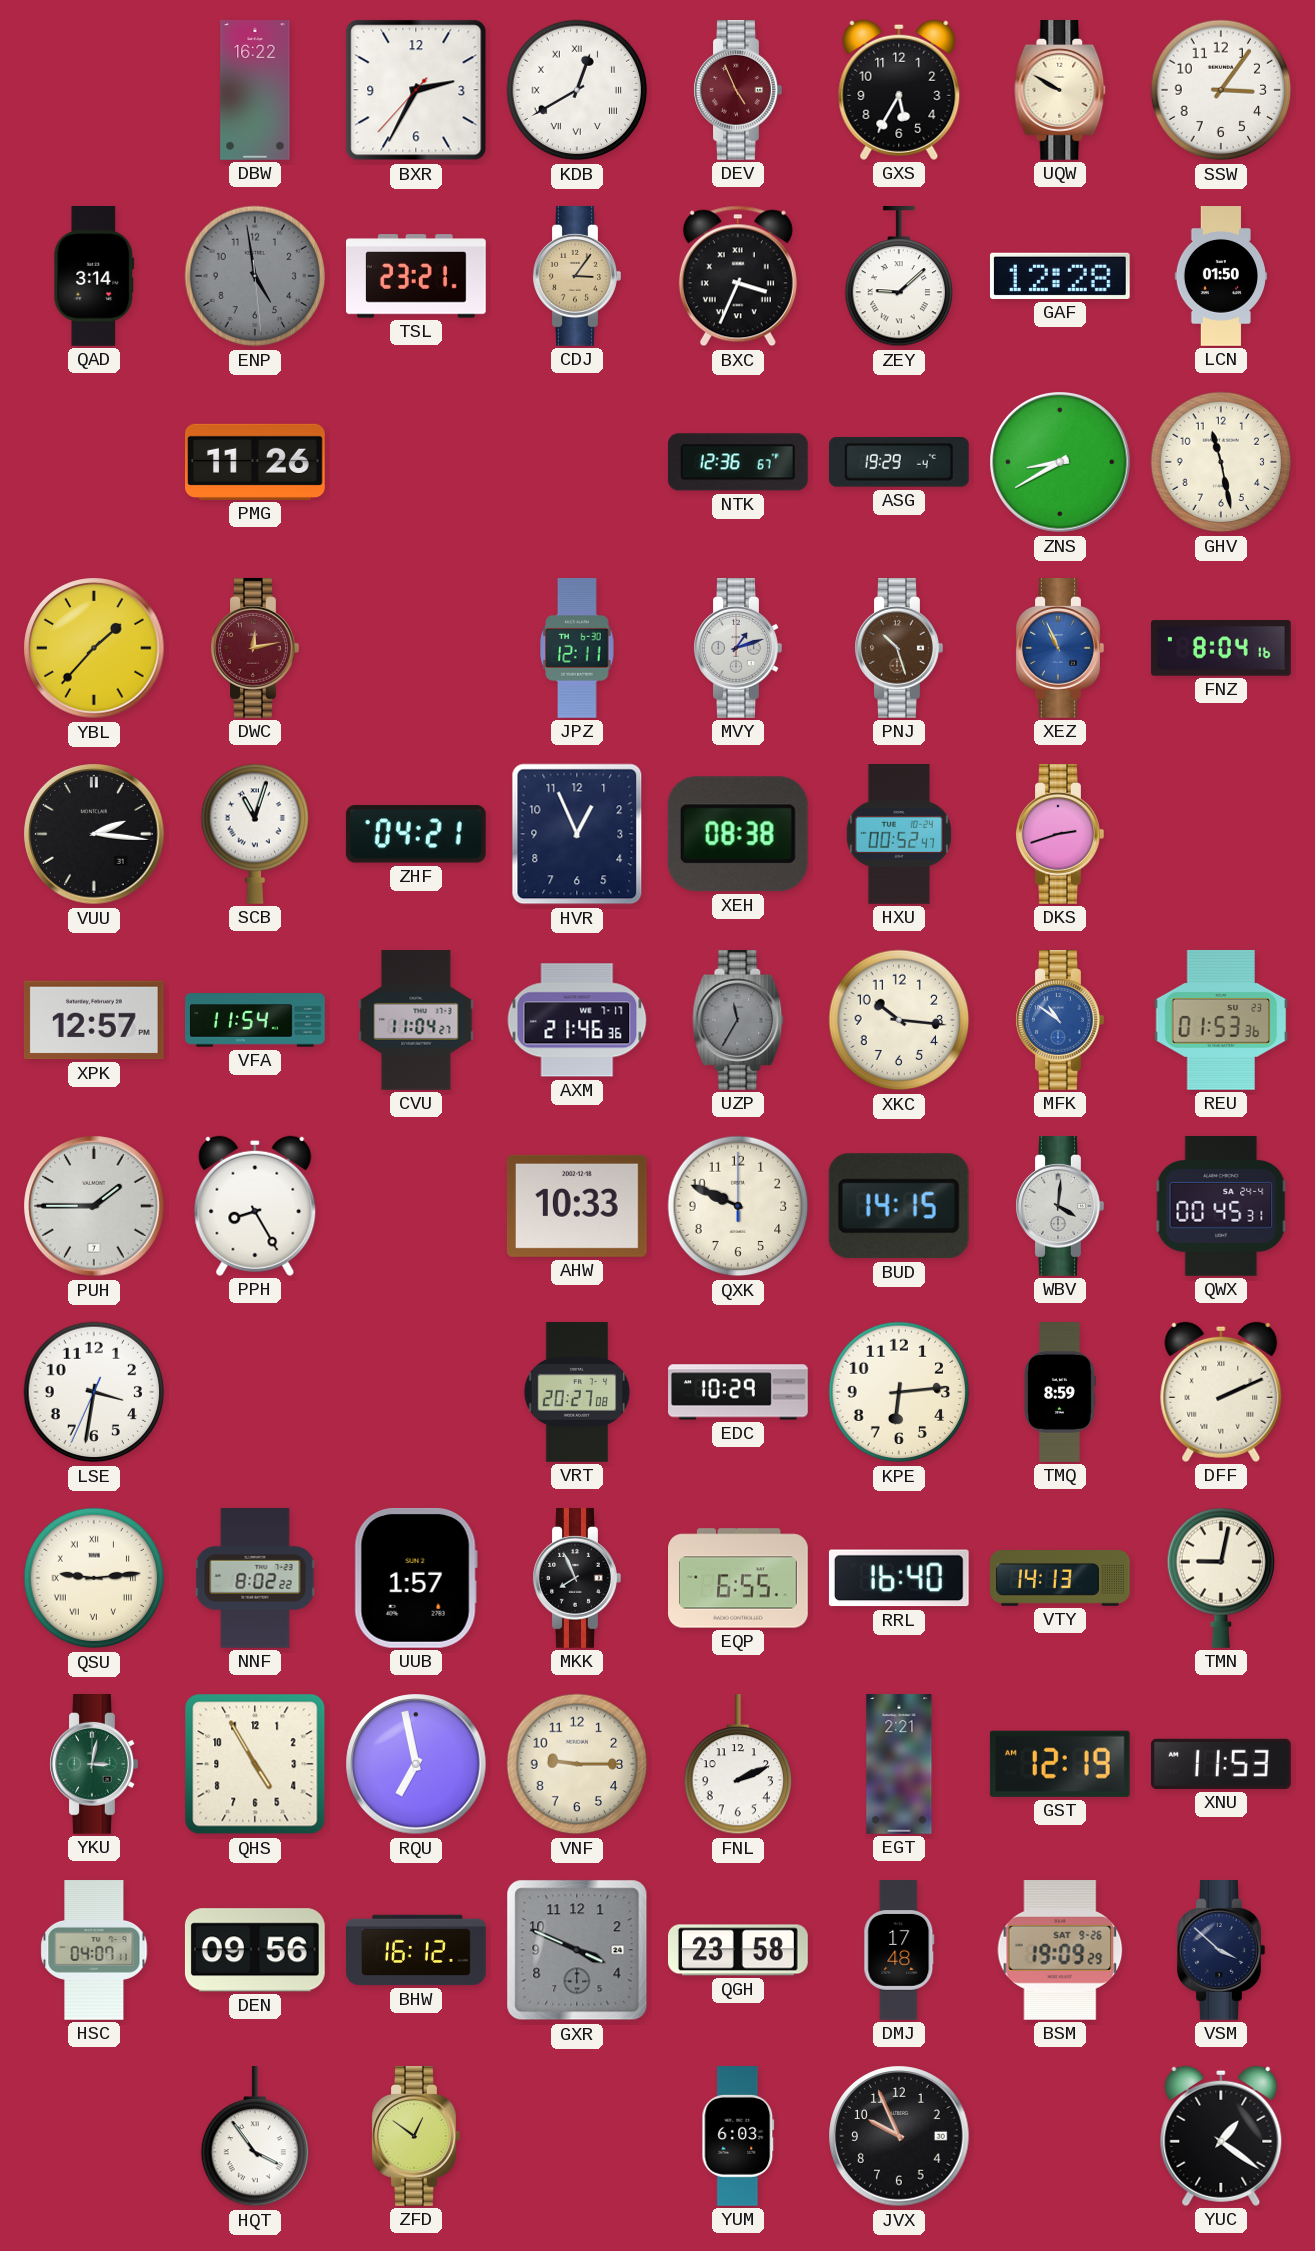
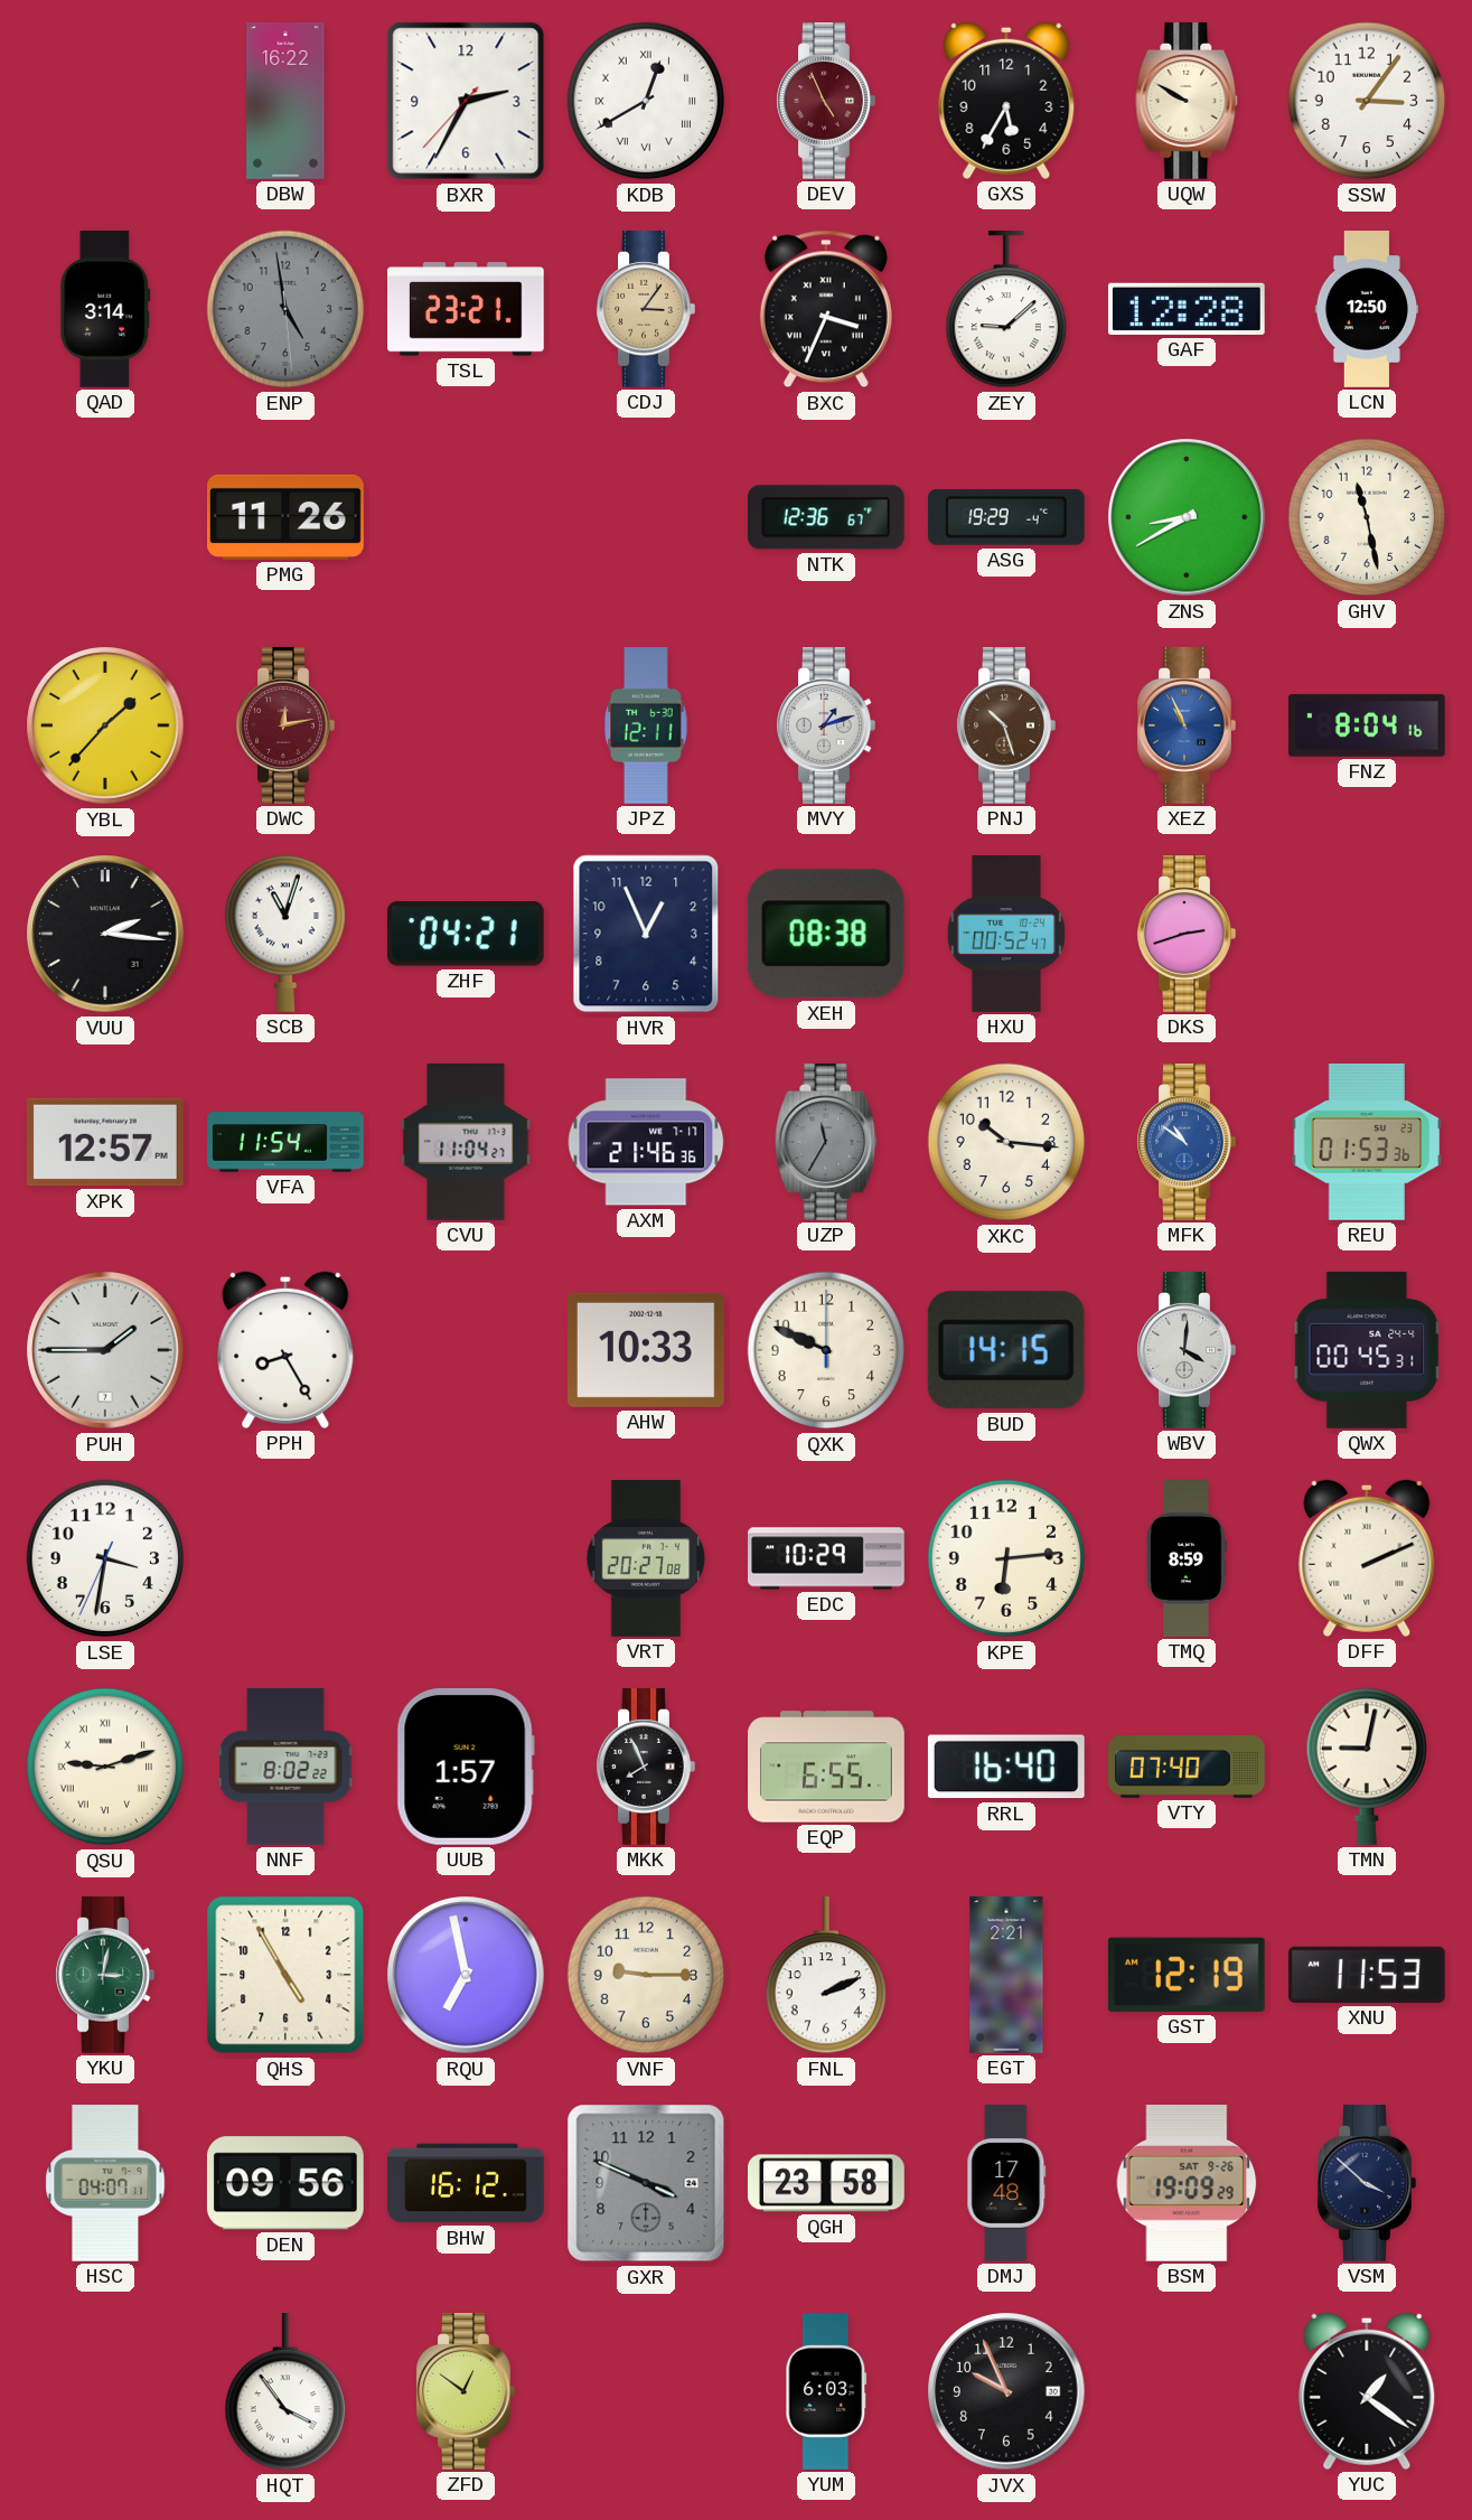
LCN: 01:50 -> 12:50 (1367, 309)
QSU: 9:14 -> 9:12 (105, 1767)
VTY: 14:13 -> 07:40 (1187, 1768)
